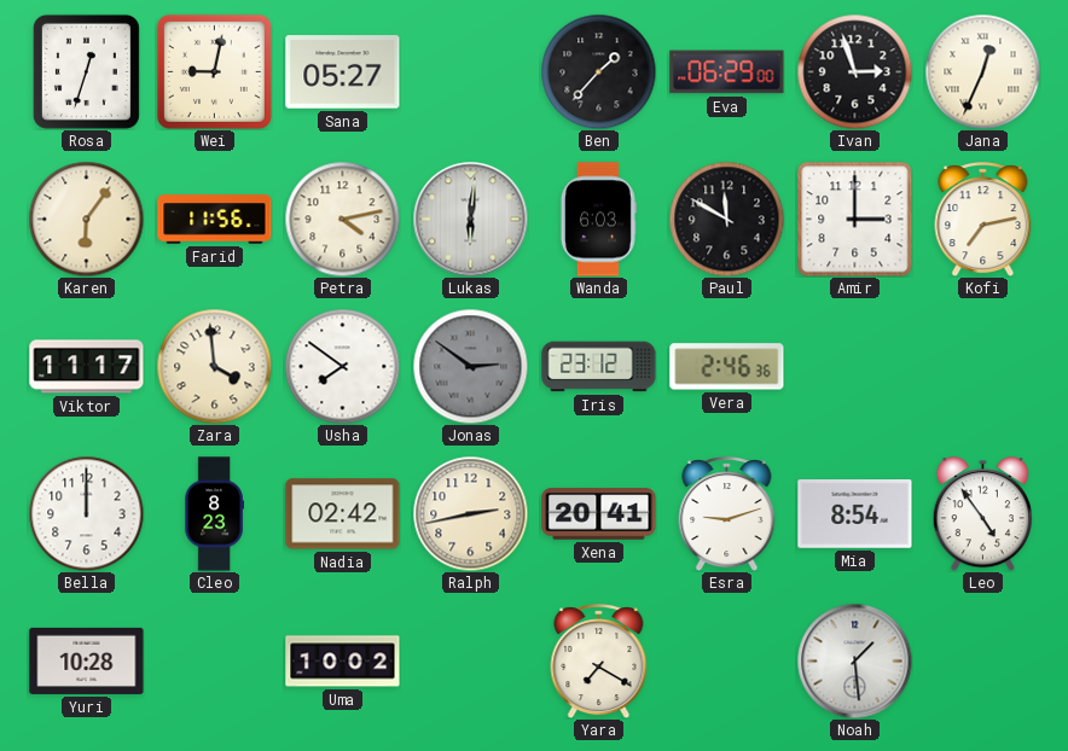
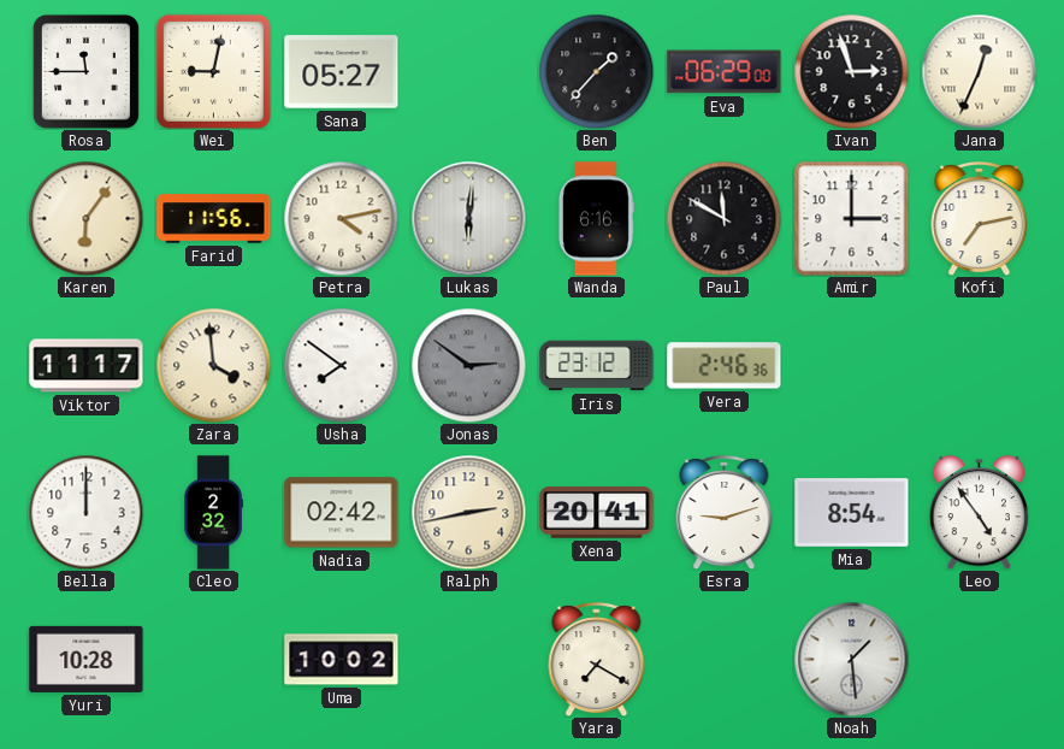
Rosa: 12:33 -> 11:45 (85, 71)
Wanda: 6:03 -> 6:16 (596, 219)
Cleo: 8:23 -> 2:32 (213, 513)
